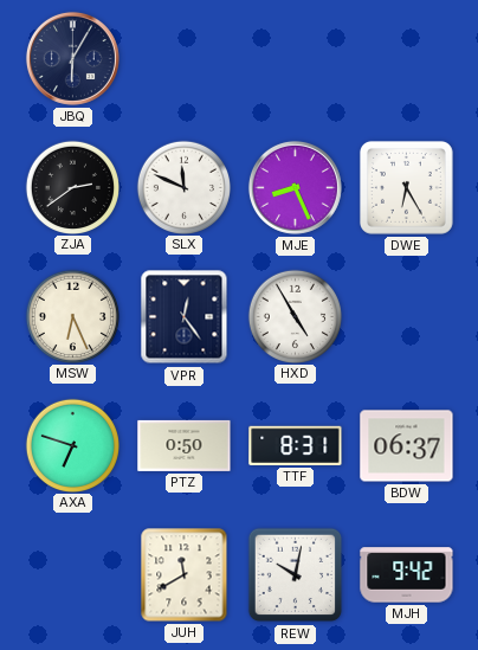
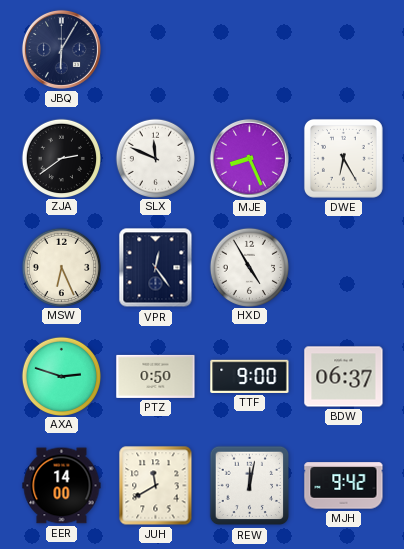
AXA: 6:48 -> 2:48 (61, 376)
TTF: 8:31 -> 9:00 (250, 376)
EER: none -> 14:00 (62, 486)
REW: 10:02 -> 12:02 (250, 486)
